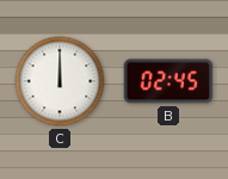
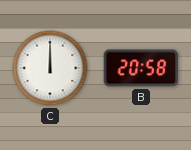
B: 02:45 -> 20:58 (141, 68)
